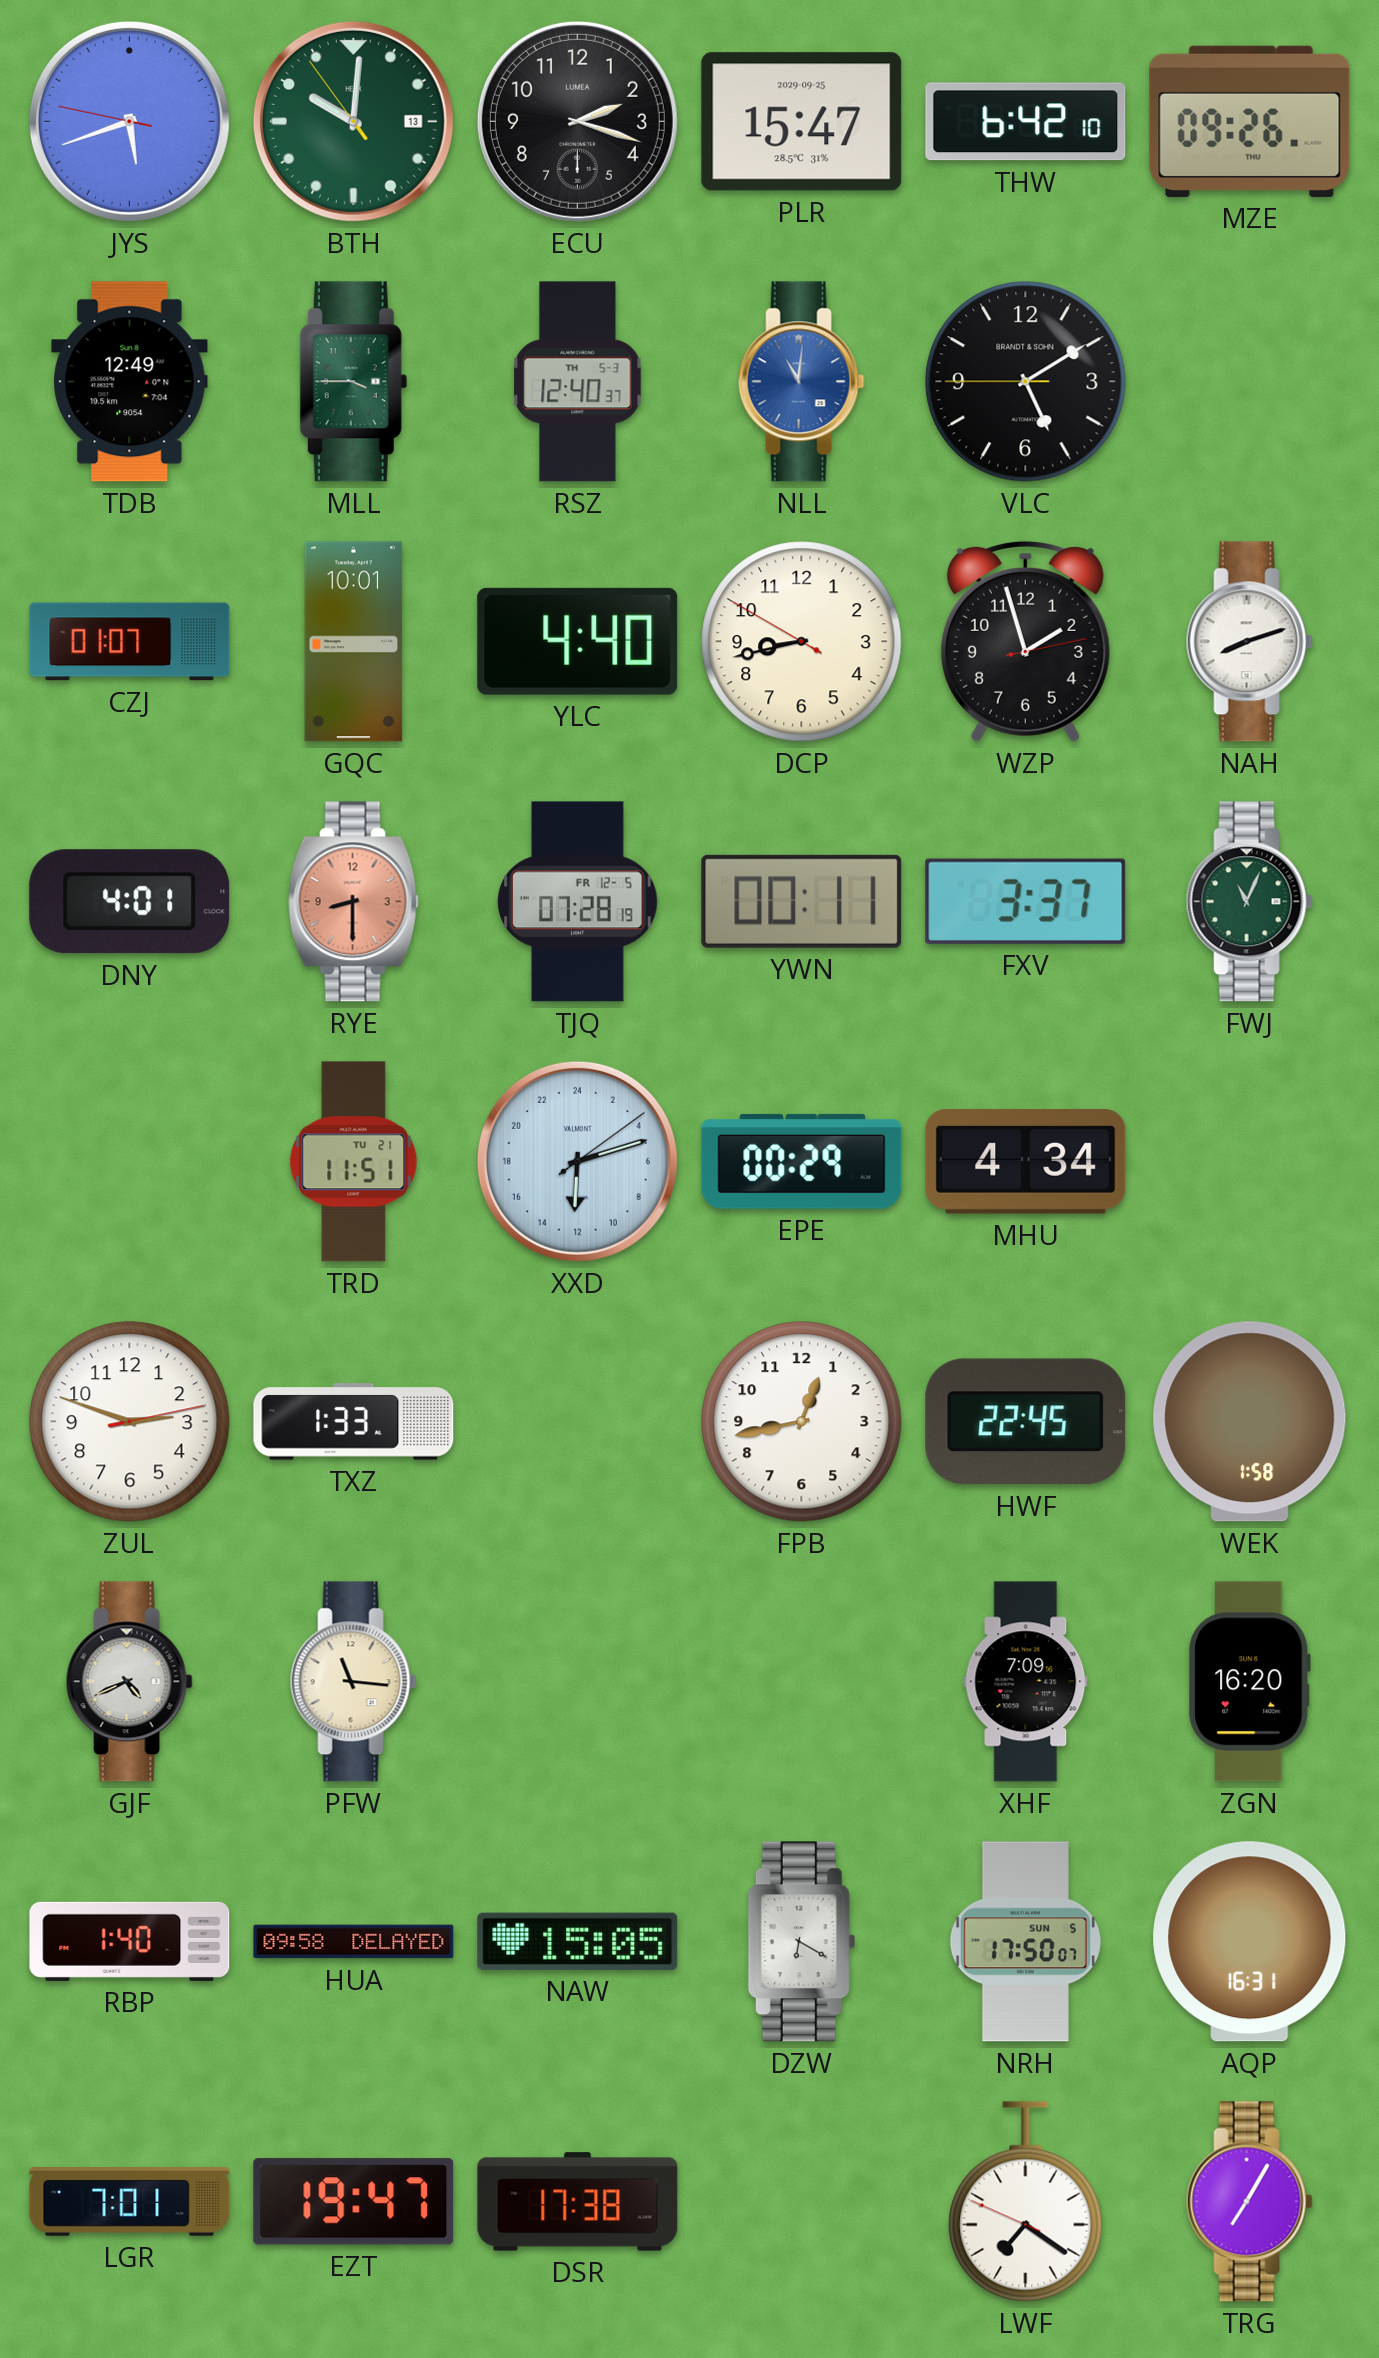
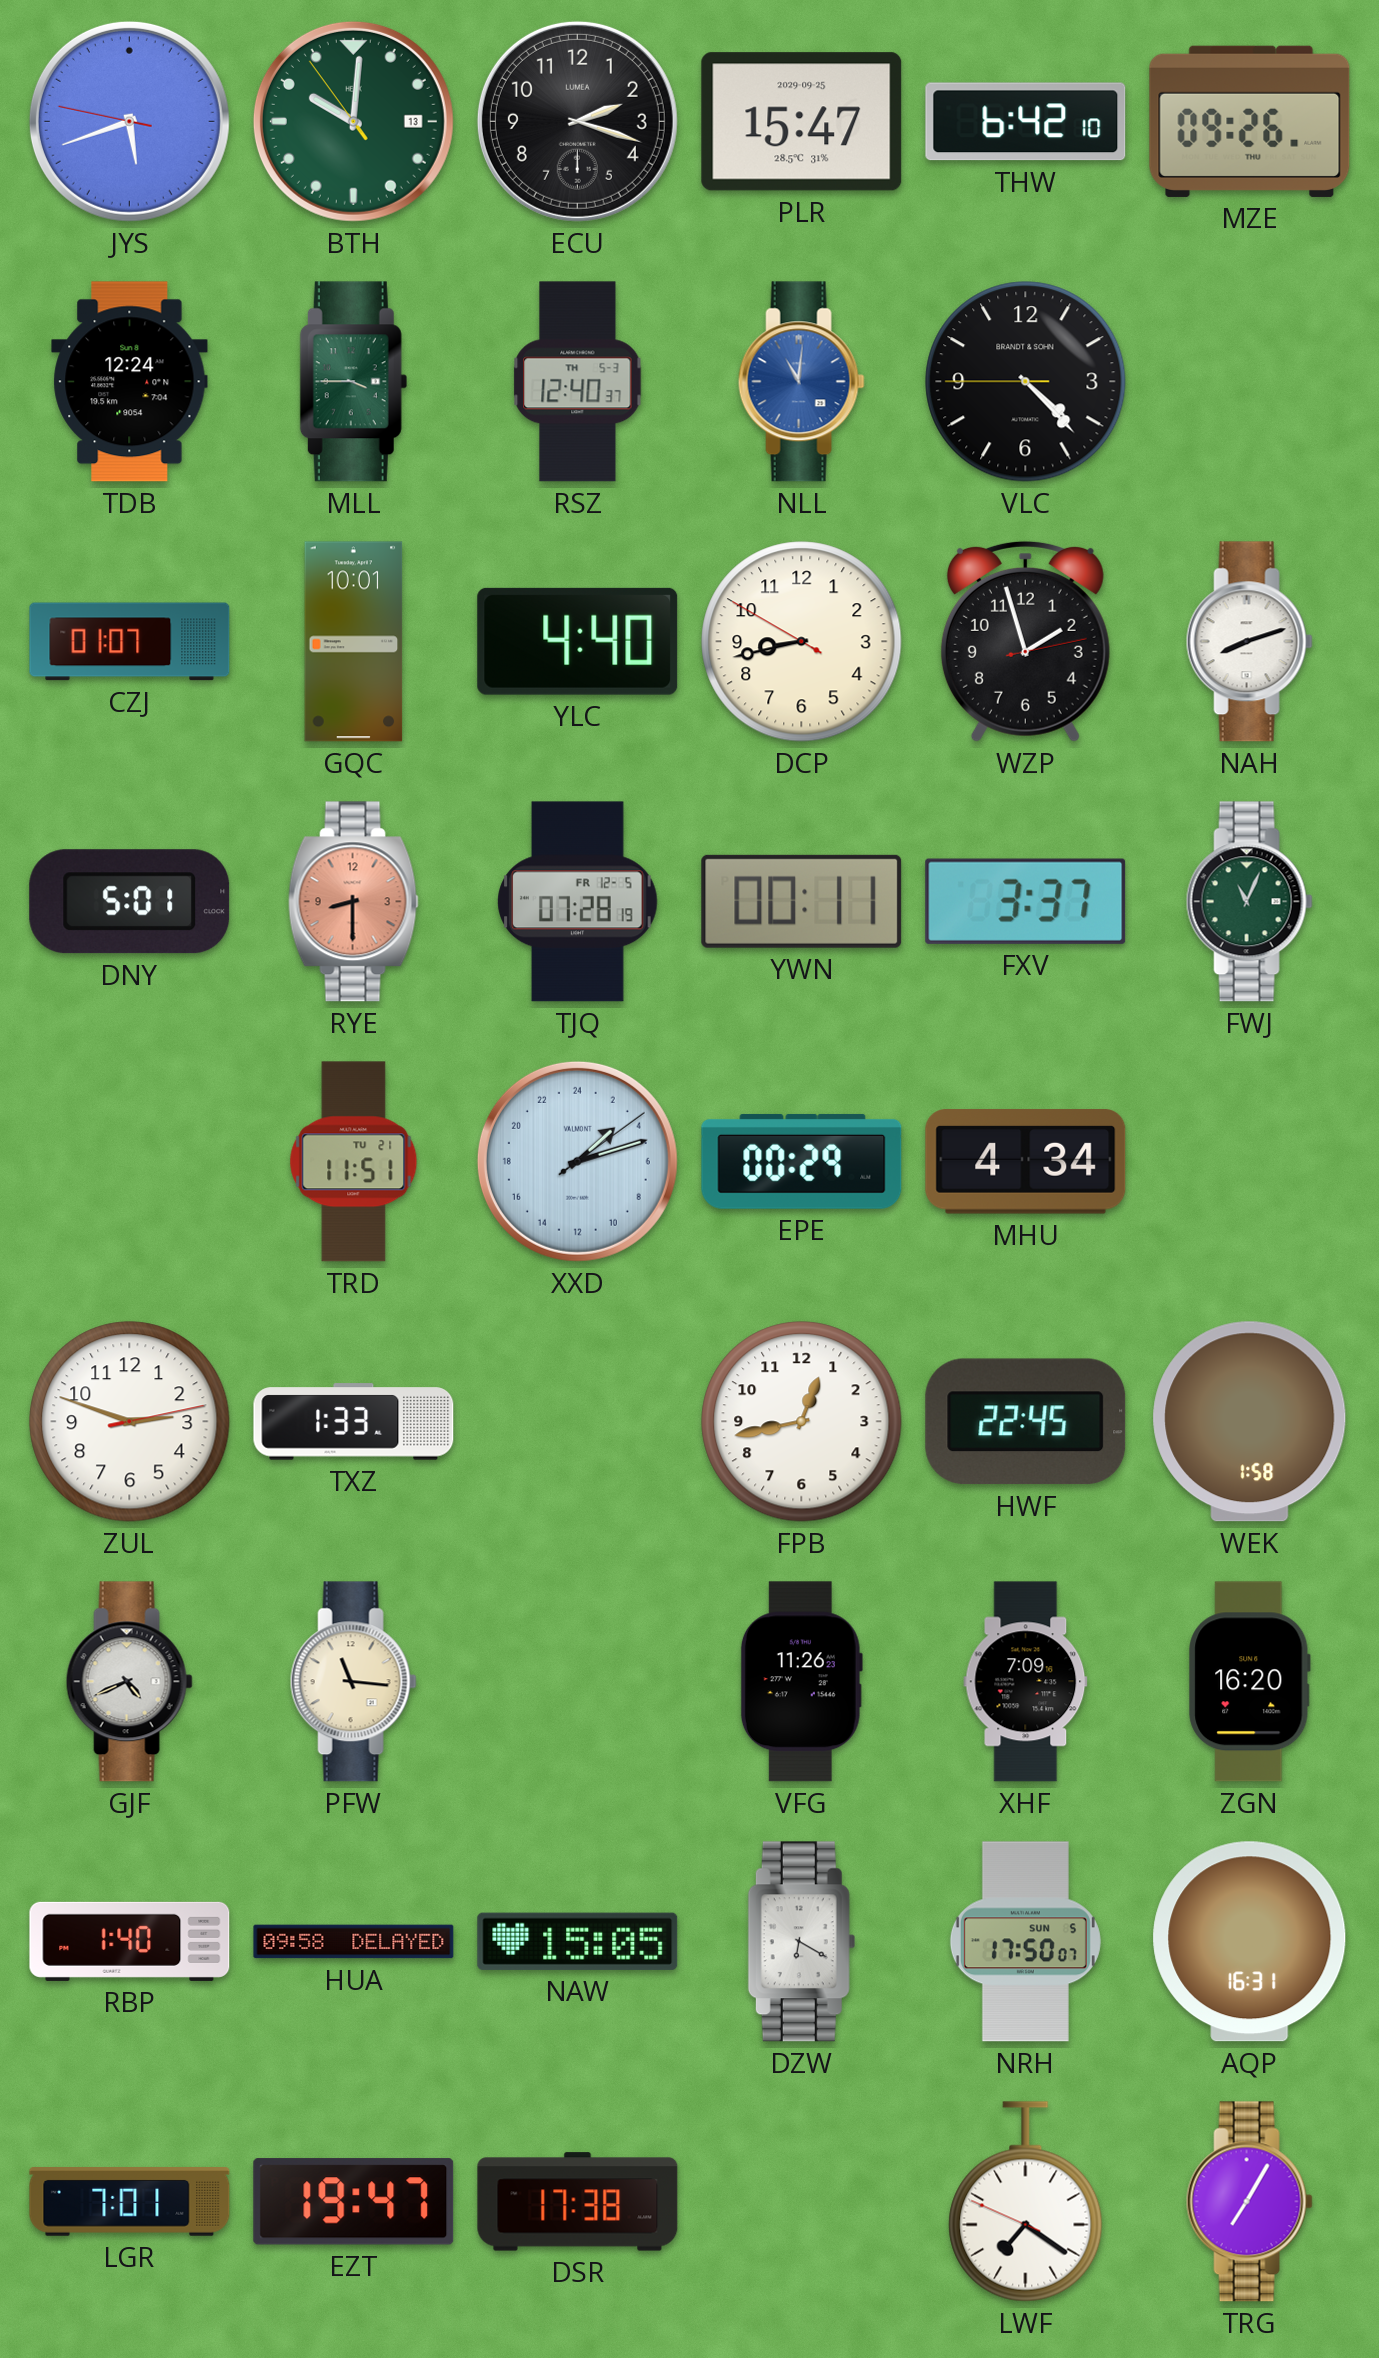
TDB: 12:49 -> 12:24 (130, 382)
VLC: 5:09 -> 4:22 (1026, 382)
DNY: 4:01 -> 5:01 (130, 902)
XXD: 12:12 -> 3:12 (577, 1161)
VFG: none -> 11:26 (801, 1682)
